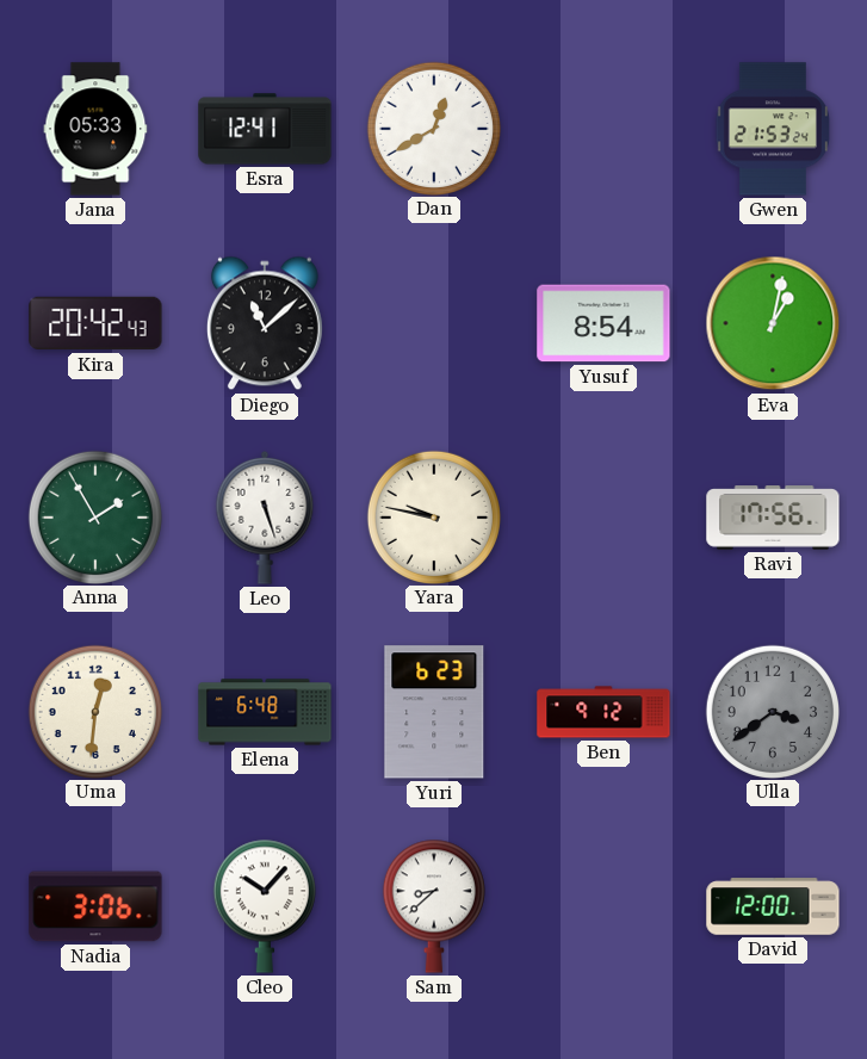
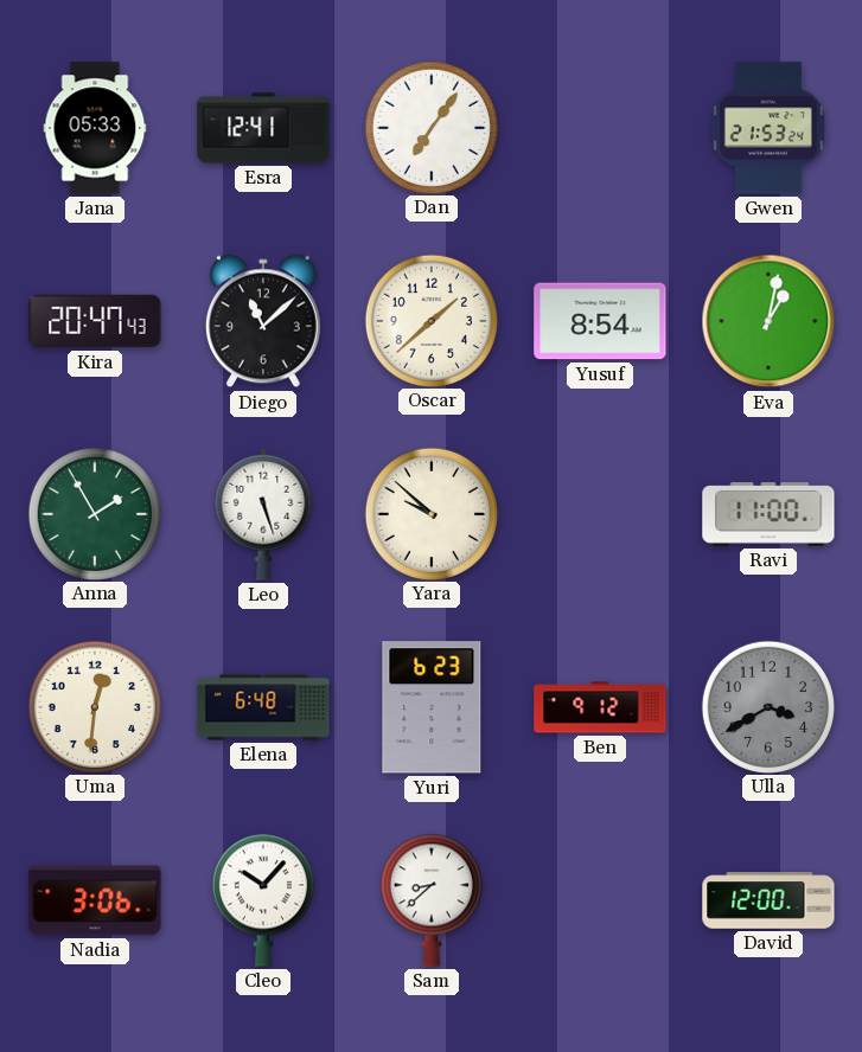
Dan: 12:40 -> 7:06 (430, 127)
Kira: 20:42 -> 20:47 (95, 321)
Oscar: none -> 1:38 (430, 320)
Yara: 9:47 -> 9:52 (430, 513)
Ravi: 17:56 -> 11:00 (768, 514)
Ulla: 3:39 -> 3:40 (767, 706)
